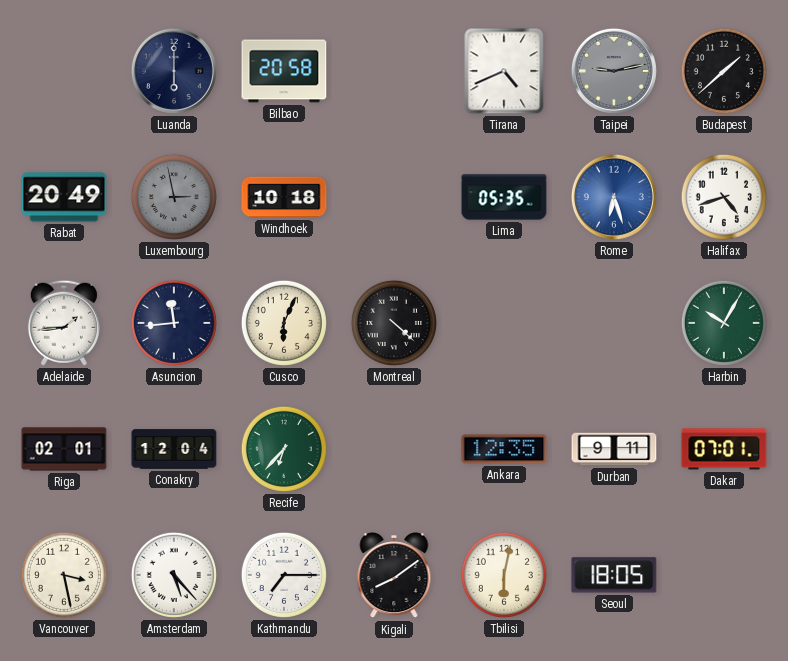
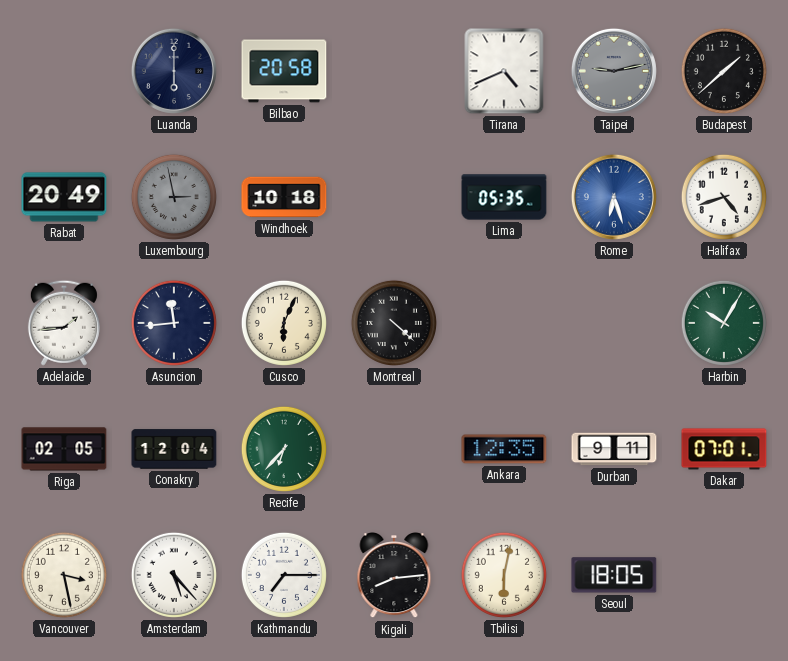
Riga: 02:01 -> 02:05 (64, 449)
Kigali: 8:09 -> 8:14 (394, 576)
